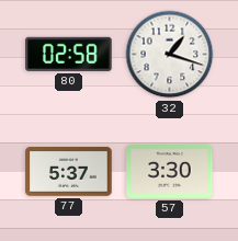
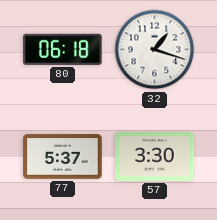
80: 02:58 -> 06:18 (63, 49)
